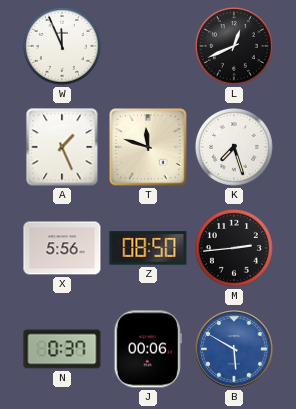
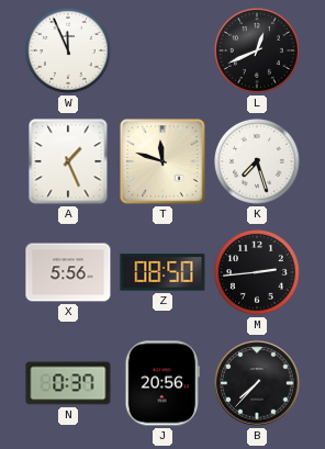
J: 00:06 -> 20:56 (162, 383)
B: 5:50 -> 7:37 (257, 383)
B dial: blue -> black (257, 383)
